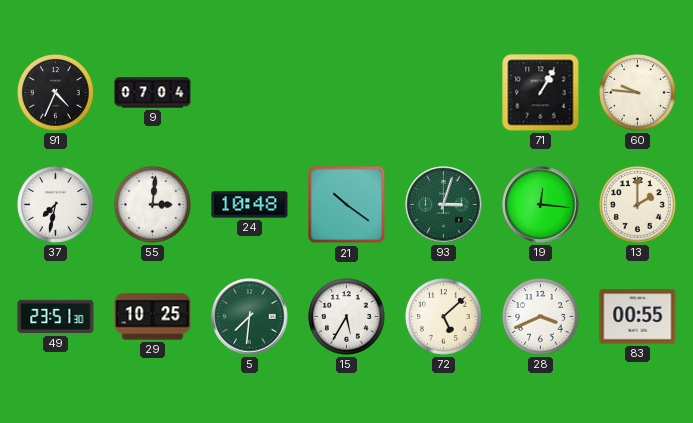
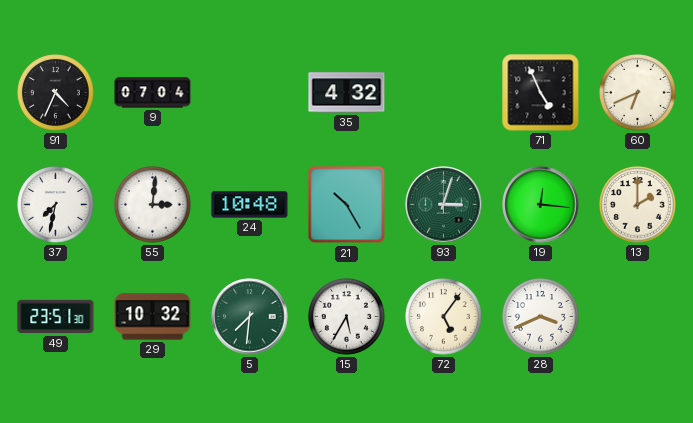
35: none -> 4:32 (347, 93)
71: 1:05 -> 4:56 (541, 93)
60: 9:46 -> 6:41 (638, 93)
21: 10:21 -> 10:25 (347, 205)
29: 10:25 -> 10:32 (153, 317)
72: 5:08 -> 5:06 (444, 317)
83: 00:55 -> none (638, 317)
